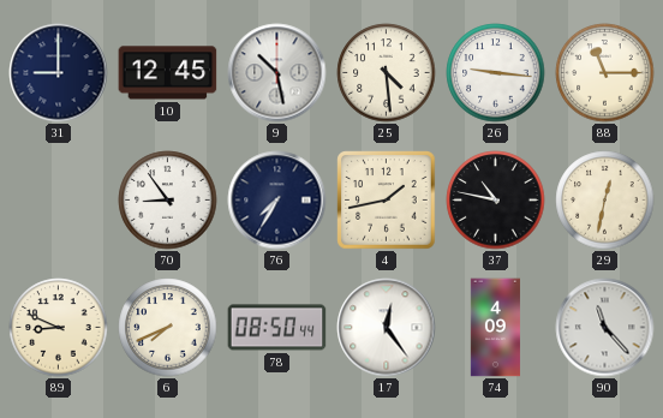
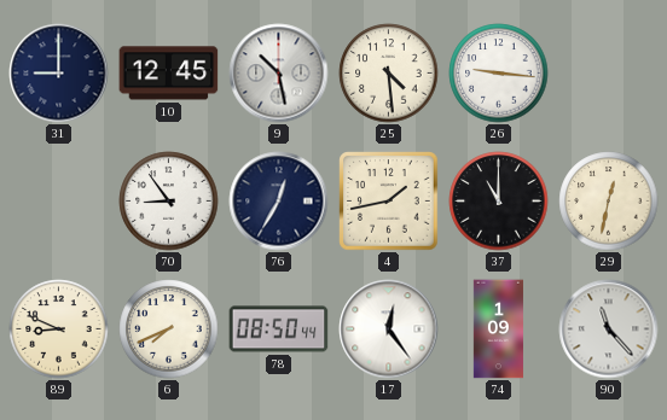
88: 11:15 -> none (605, 73)
76: 7:35 -> 12:35 (279, 202)
37: 10:47 -> 11:00 (499, 202)
74: 4:09 -> 1:09 (498, 329)
